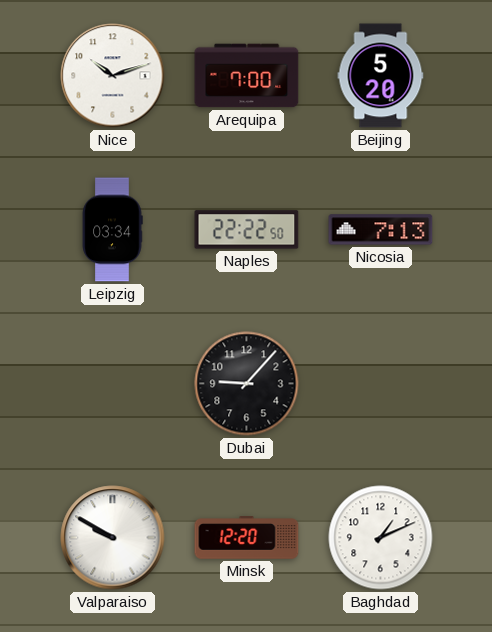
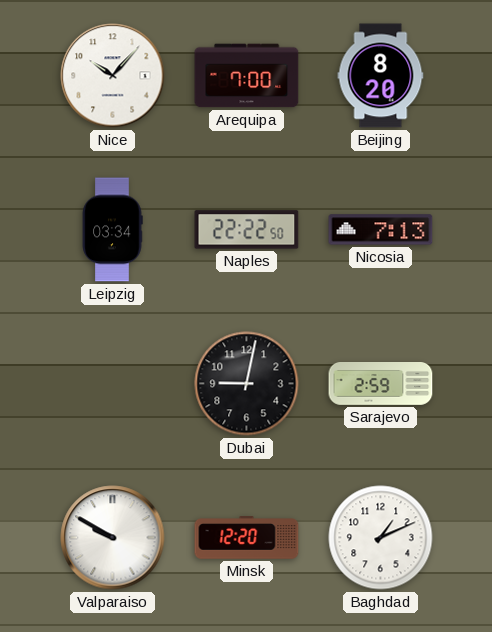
Nice: 10:12 -> 10:07 (113, 76)
Beijing: 5:20 -> 8:20 (381, 76)
Dubai: 9:07 -> 9:02 (247, 384)
Sarajevo: none -> 2:59 (381, 384)
